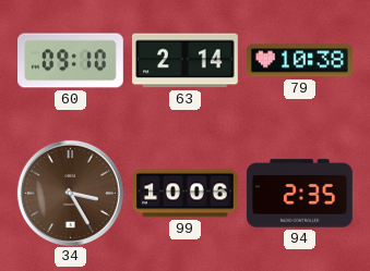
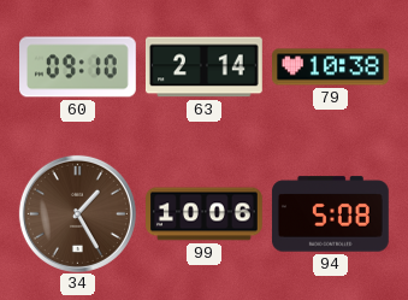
34: 3:25 -> 1:25 (77, 213)
94: 2:35 -> 5:08 (330, 214)
